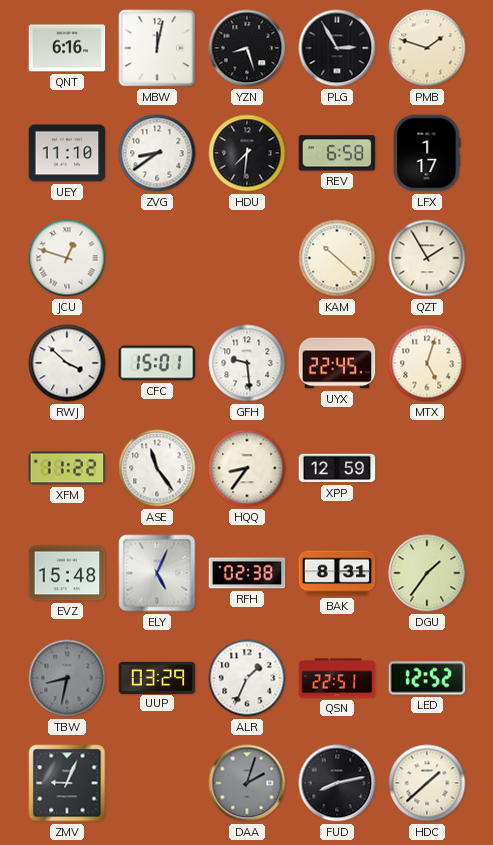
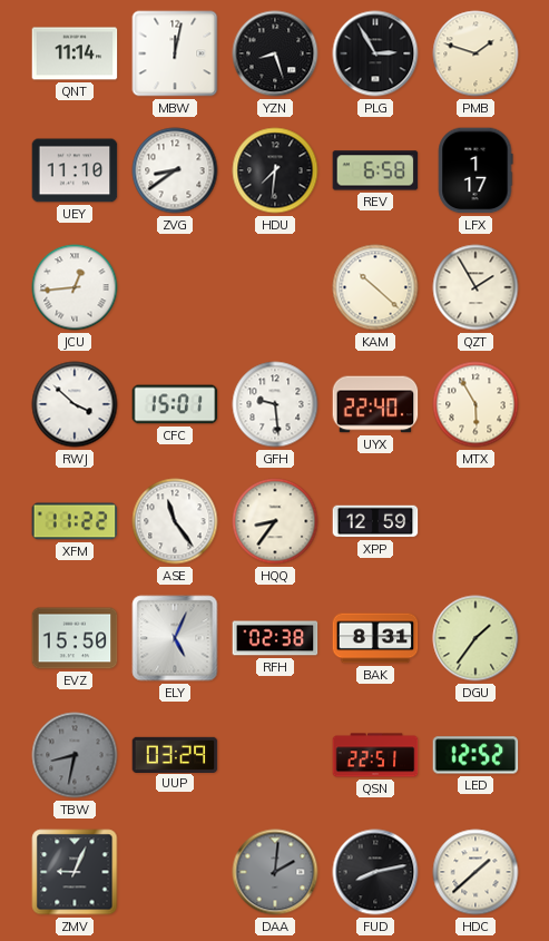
QNT: 6:16 -> 11:14 (75, 53)
JCU: 12:48 -> 12:44 (75, 287)
UYX: 22:45 -> 22:40 (375, 404)
MTX: 5:03 -> 5:55 (476, 404)
EVZ: 15:48 -> 15:50 (75, 638)
ALR: 1:34 -> none (247, 678)
DAA: 2:03 -> 2:01 (275, 872)
